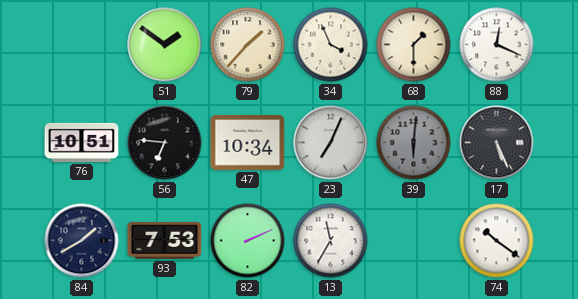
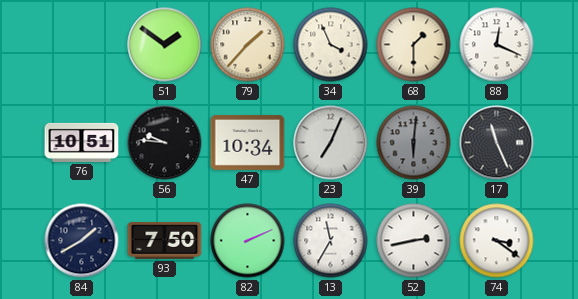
56: 6:46 -> 9:46 (165, 143)
17: 5:26 -> 11:26 (497, 143)
93: 7:53 -> 7:50 (165, 240)
52: none -> 2:43 (414, 241)
74: 10:21 -> 3:21 (497, 241)
